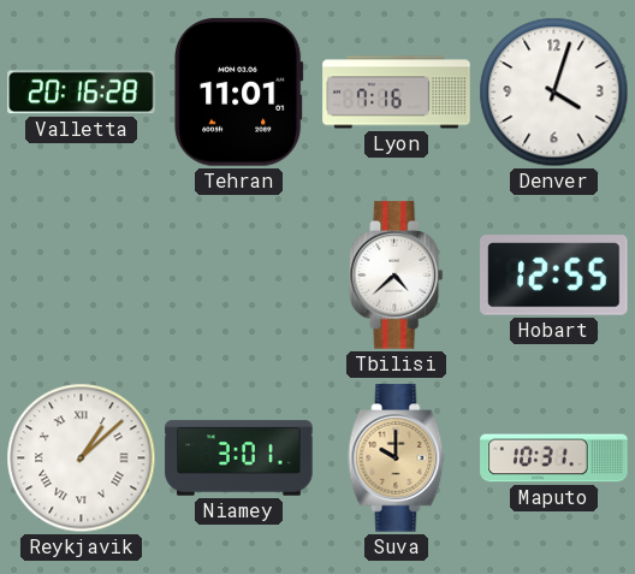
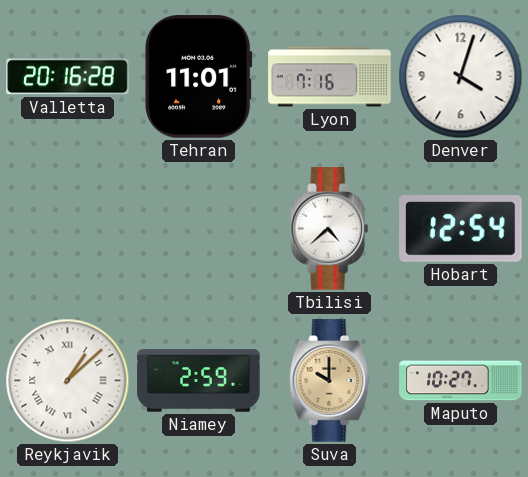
Hobart: 12:55 -> 12:54 (461, 229)
Niamey: 3:01 -> 2:59 (199, 381)
Maputo: 10:31 -> 10:27 (461, 381)
